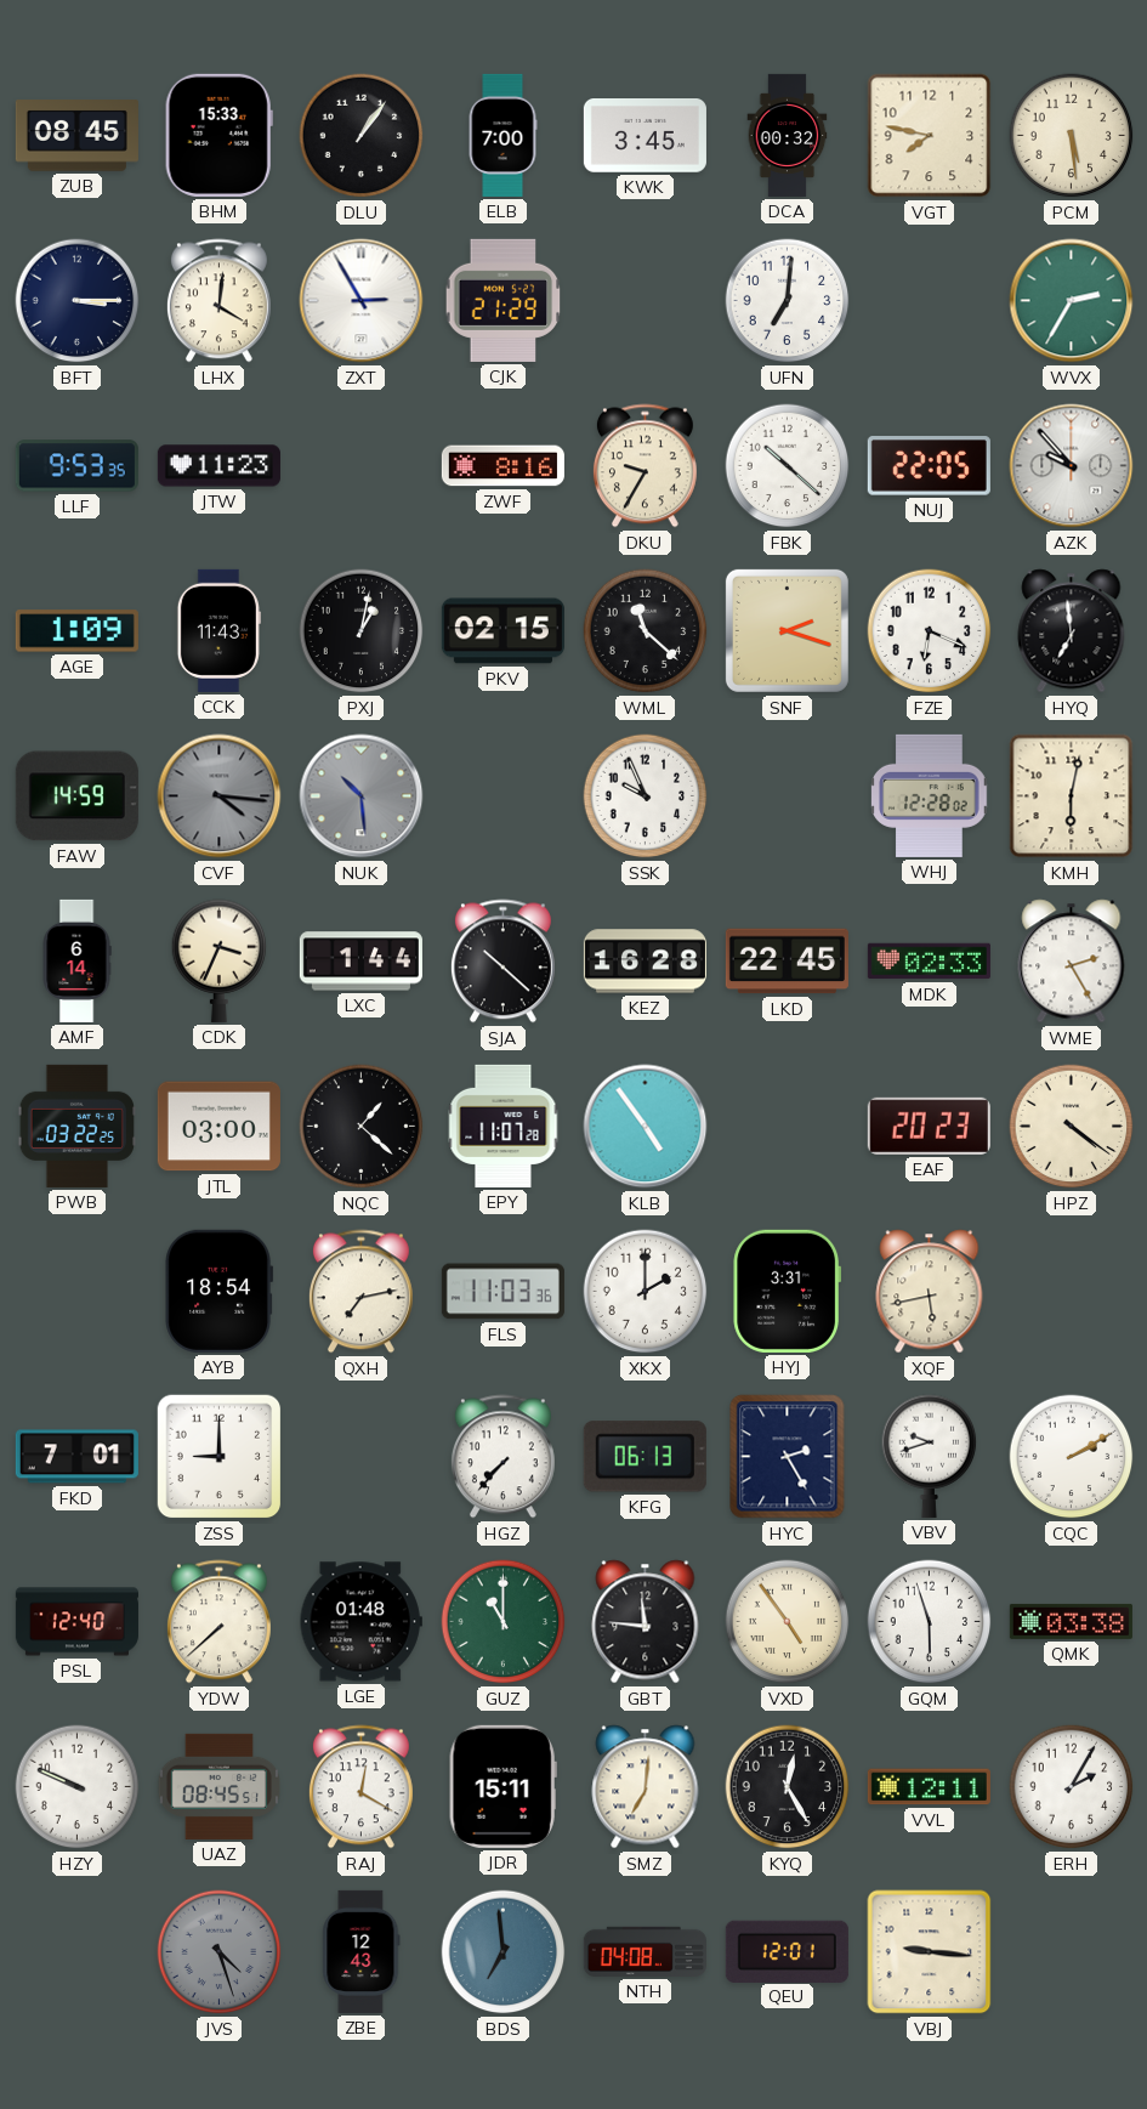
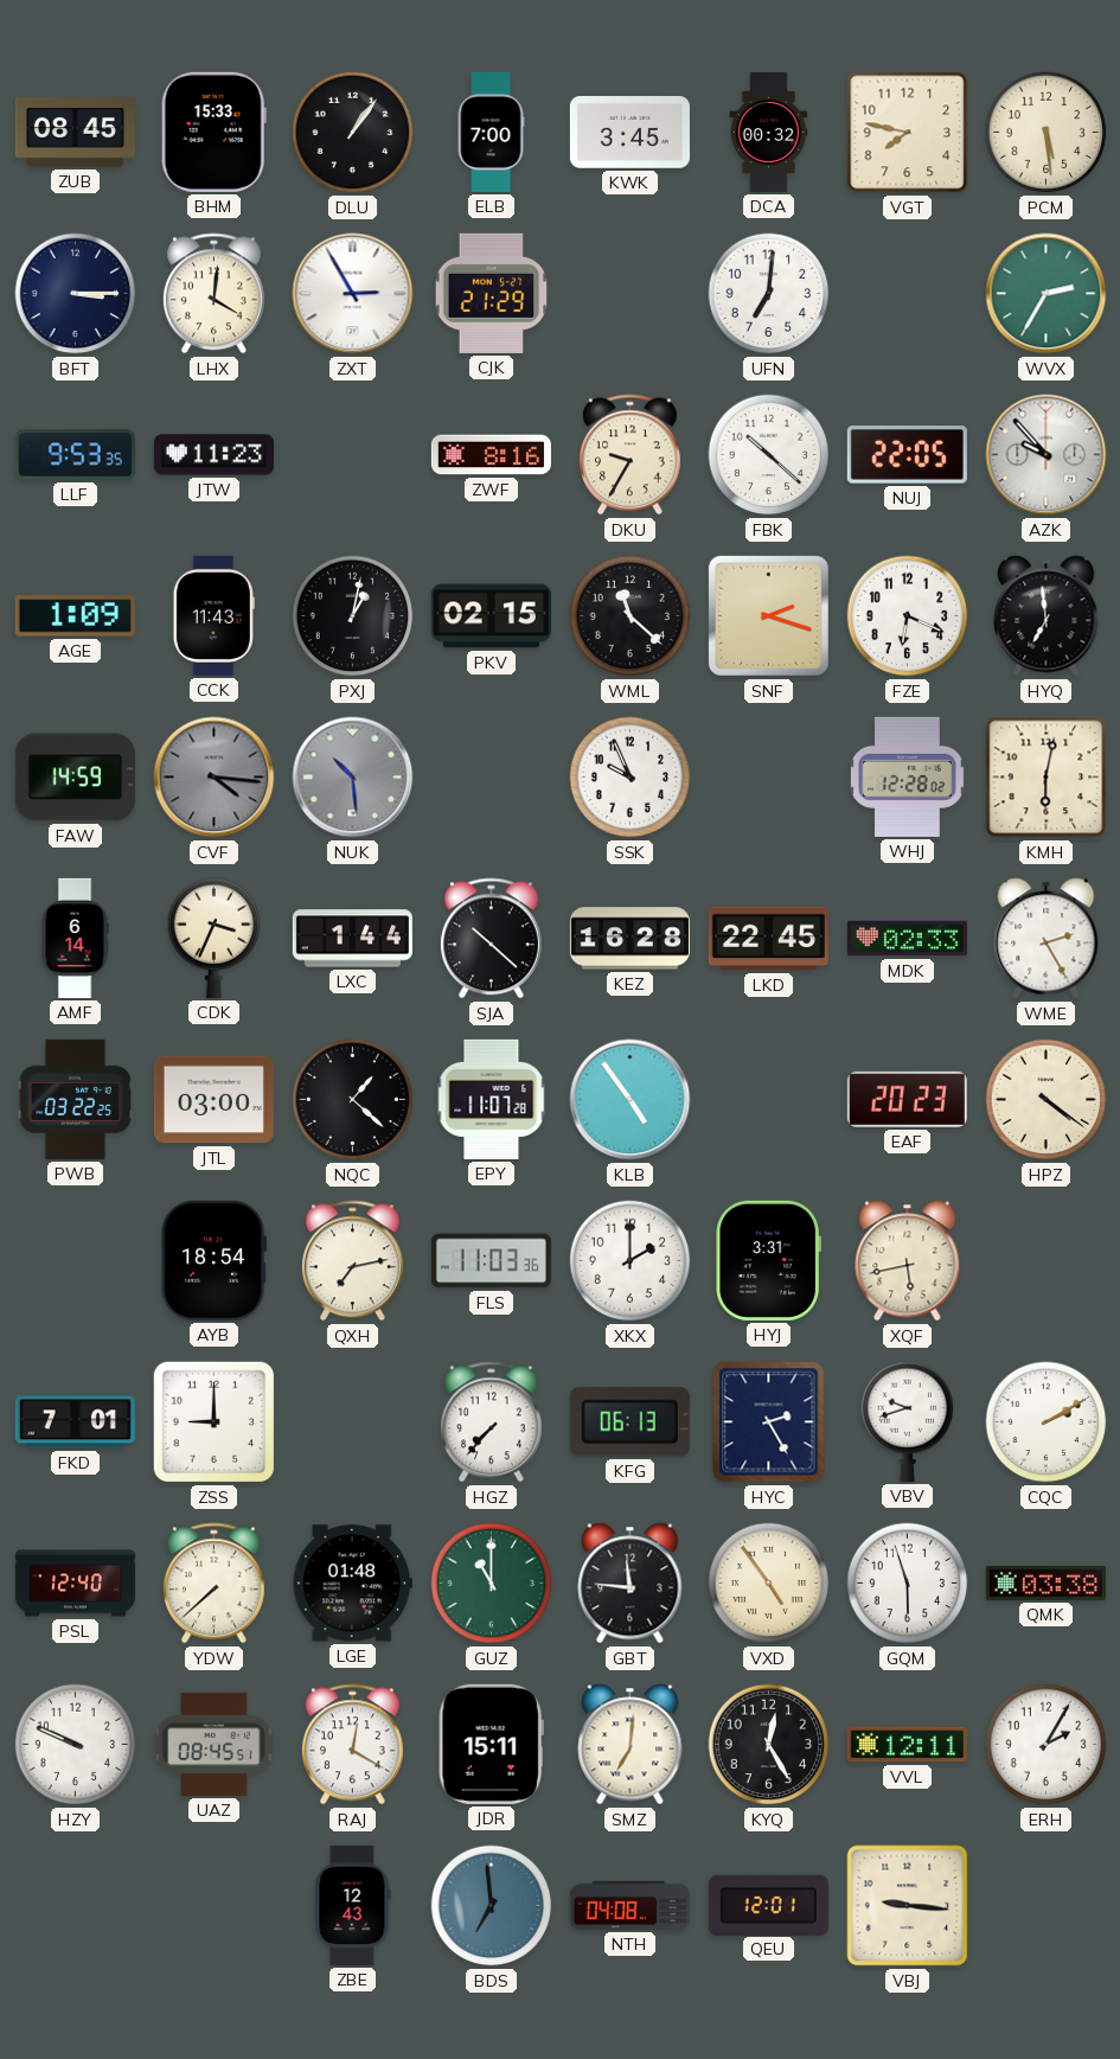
JVS: 4:27 -> none (220, 1952)
